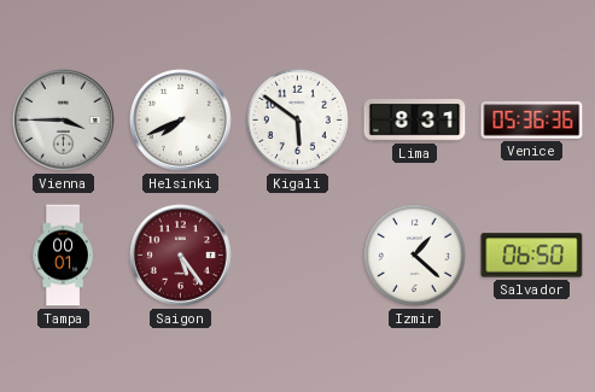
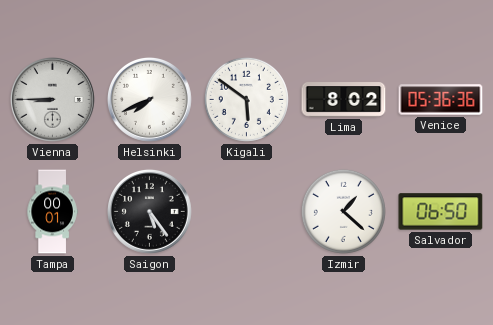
Vienna: 3:45 -> 8:45 (52, 99)
Lima: 8:31 -> 8:02 (344, 100)
Saigon dial: burgundy -> black (149, 211)
